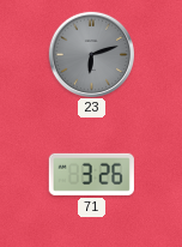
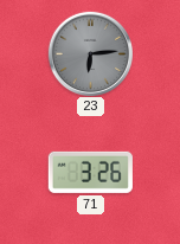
23: 6:12 -> 6:14 (90, 53)
